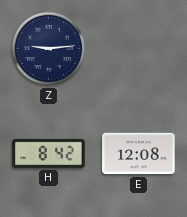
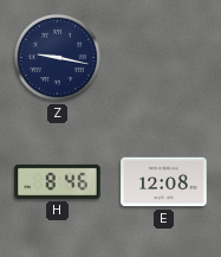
Z: 9:14 -> 9:17 (58, 58)
H: 8:42 -> 8:46 (58, 181)
